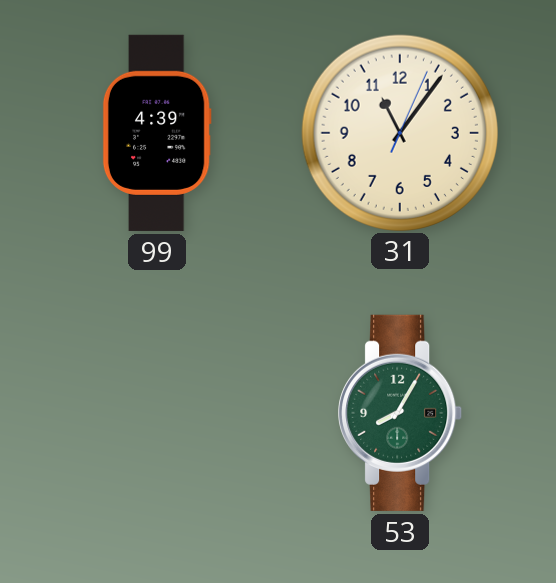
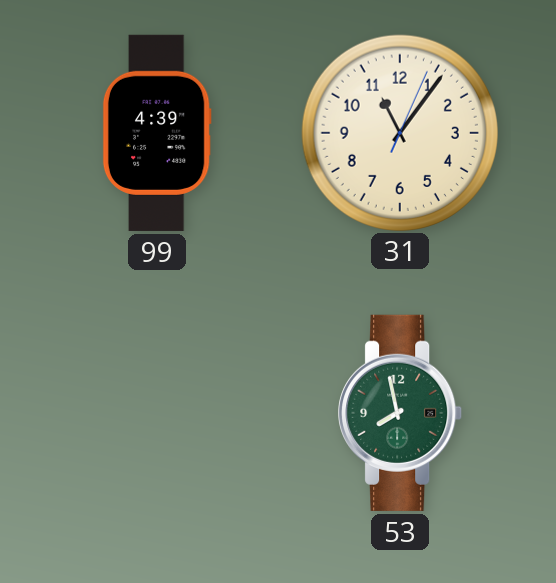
53: 8:05 -> 7:58 (401, 413)
